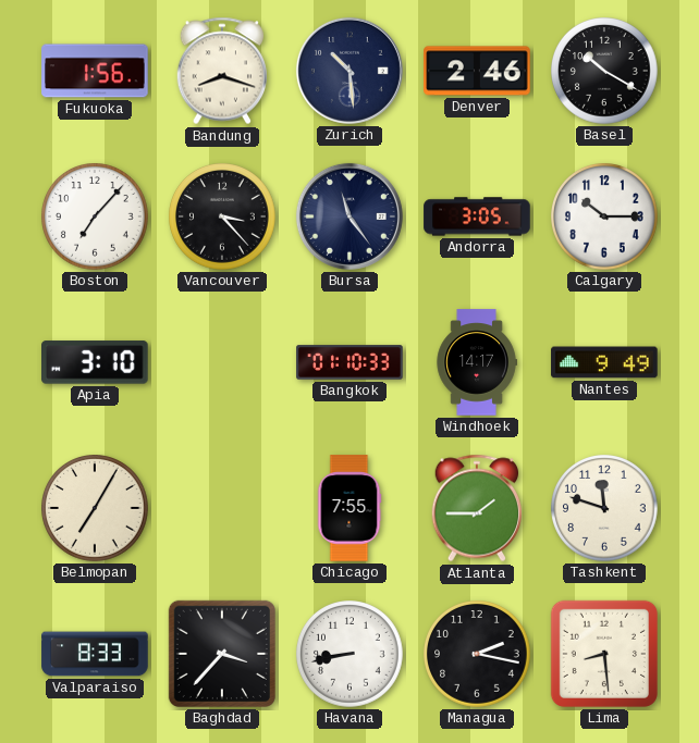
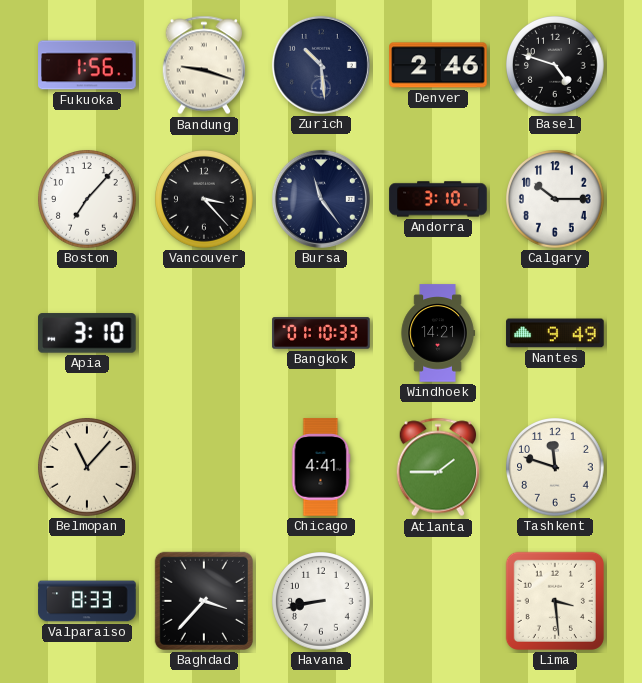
Bandung: 8:18 -> 9:18 (204, 65)
Basel: 10:20 -> 4:48 (556, 66)
Andorra: 3:05 -> 3:10 (438, 199)
Windhoek: 14:17 -> 14:21 (438, 333)
Belmopan: 7:05 -> 11:07 (88, 468)
Chicago: 7:55 -> 4:41 (321, 467)
Managua: 2:17 -> none (478, 655)
Lima: 8:29 -> 3:29 (555, 601)
